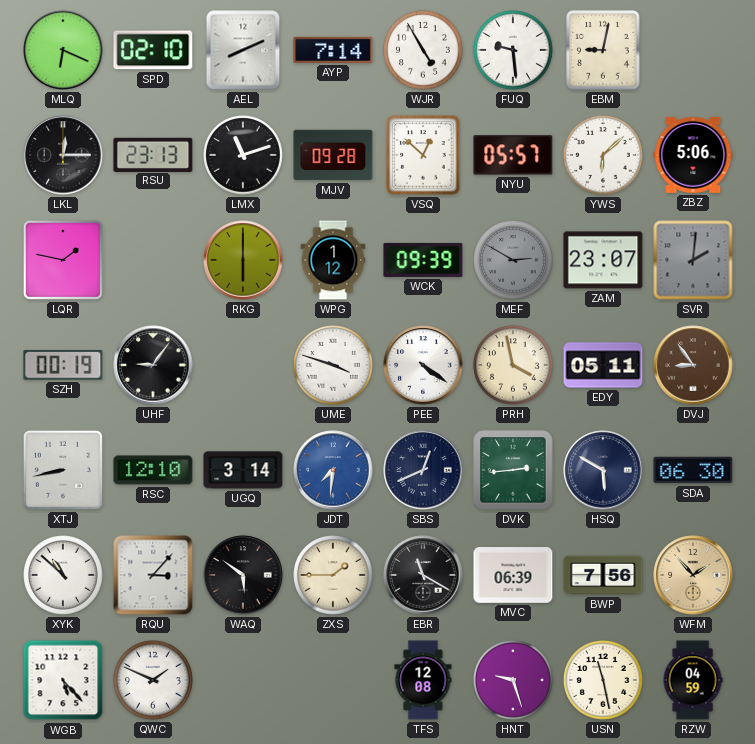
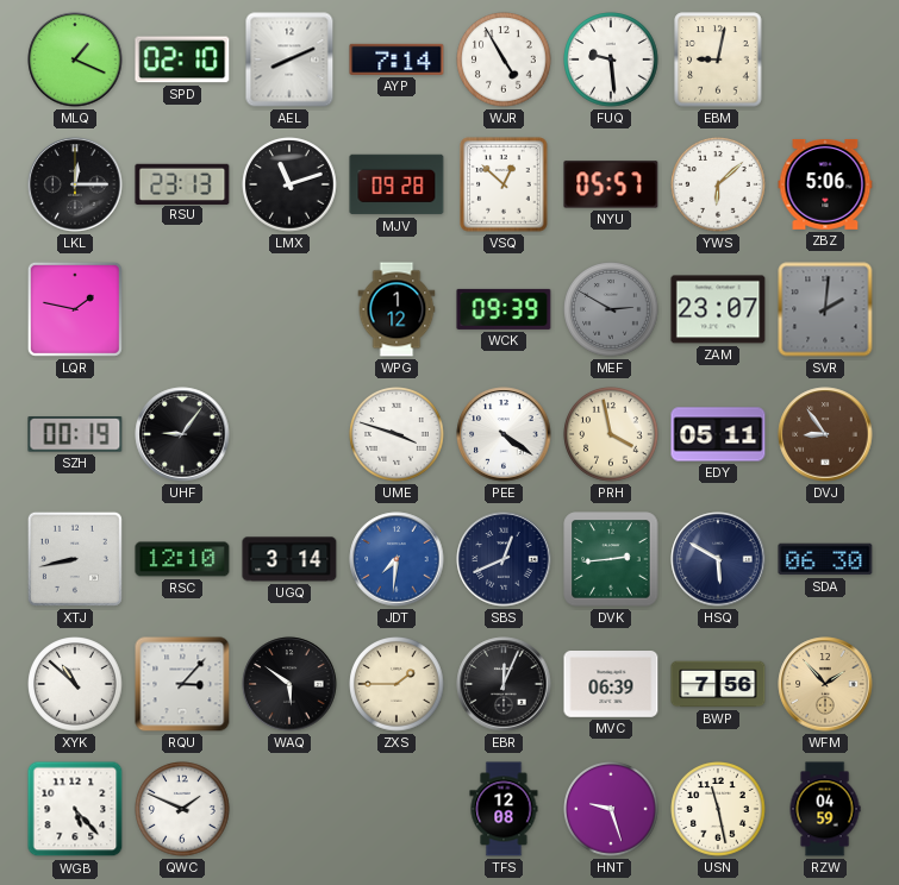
MLQ: 6:19 -> 1:19 (75, 59)
RKG: 6:00 -> none (243, 260)
EBR: 11:20 -> 12:04 (504, 684)
